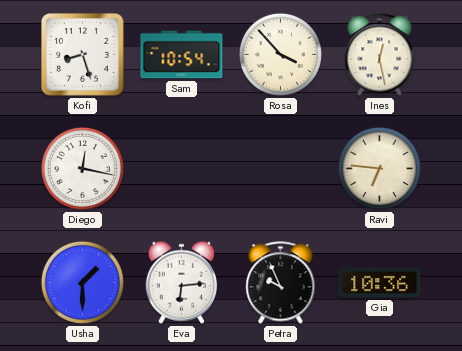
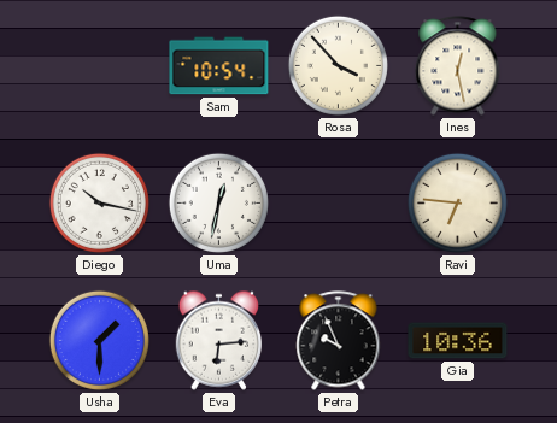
Kofi: 8:27 -> none (83, 55)
Diego: 12:17 -> 10:17 (99, 202)
Uma: none -> 12:32 (218, 202)
